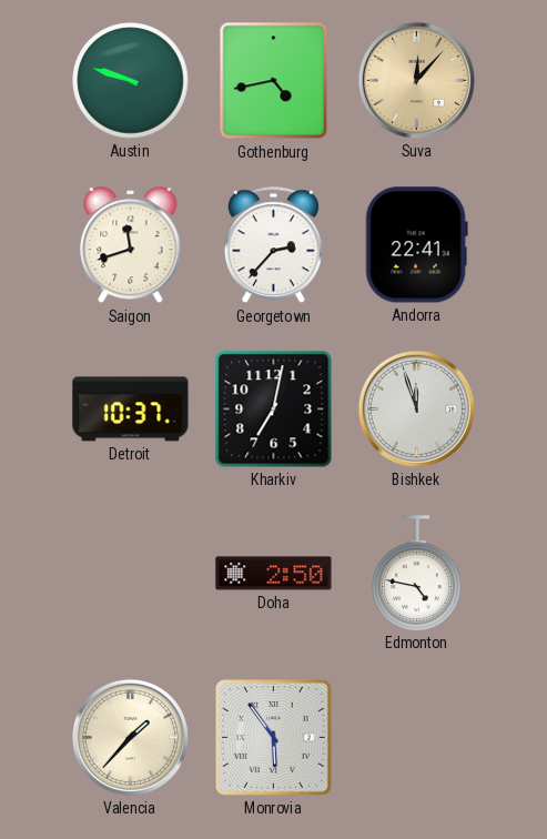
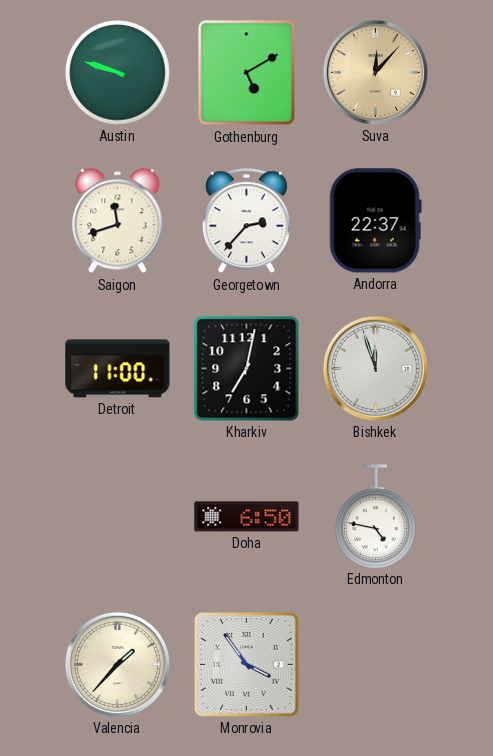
Gothenburg: 4:43 -> 5:10 (247, 73)
Andorra: 22:41 -> 22:37 (375, 221)
Detroit: 10:37 -> 11:00 (118, 369)
Doha: 2:50 -> 6:50 (247, 517)
Monrovia: 5:54 -> 3:54 (247, 665)
